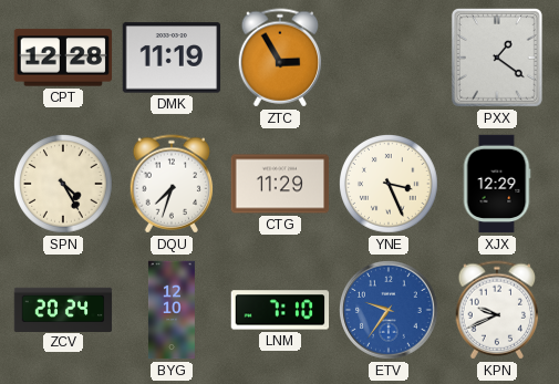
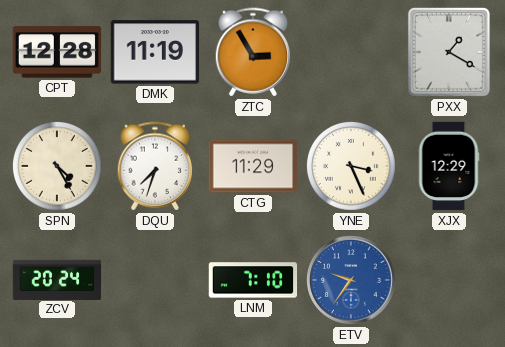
PXX: 1:21 -> 1:20 (449, 52)
BYG: 12:10 -> none (172, 310)
KPN: 9:41 -> none (497, 310)
